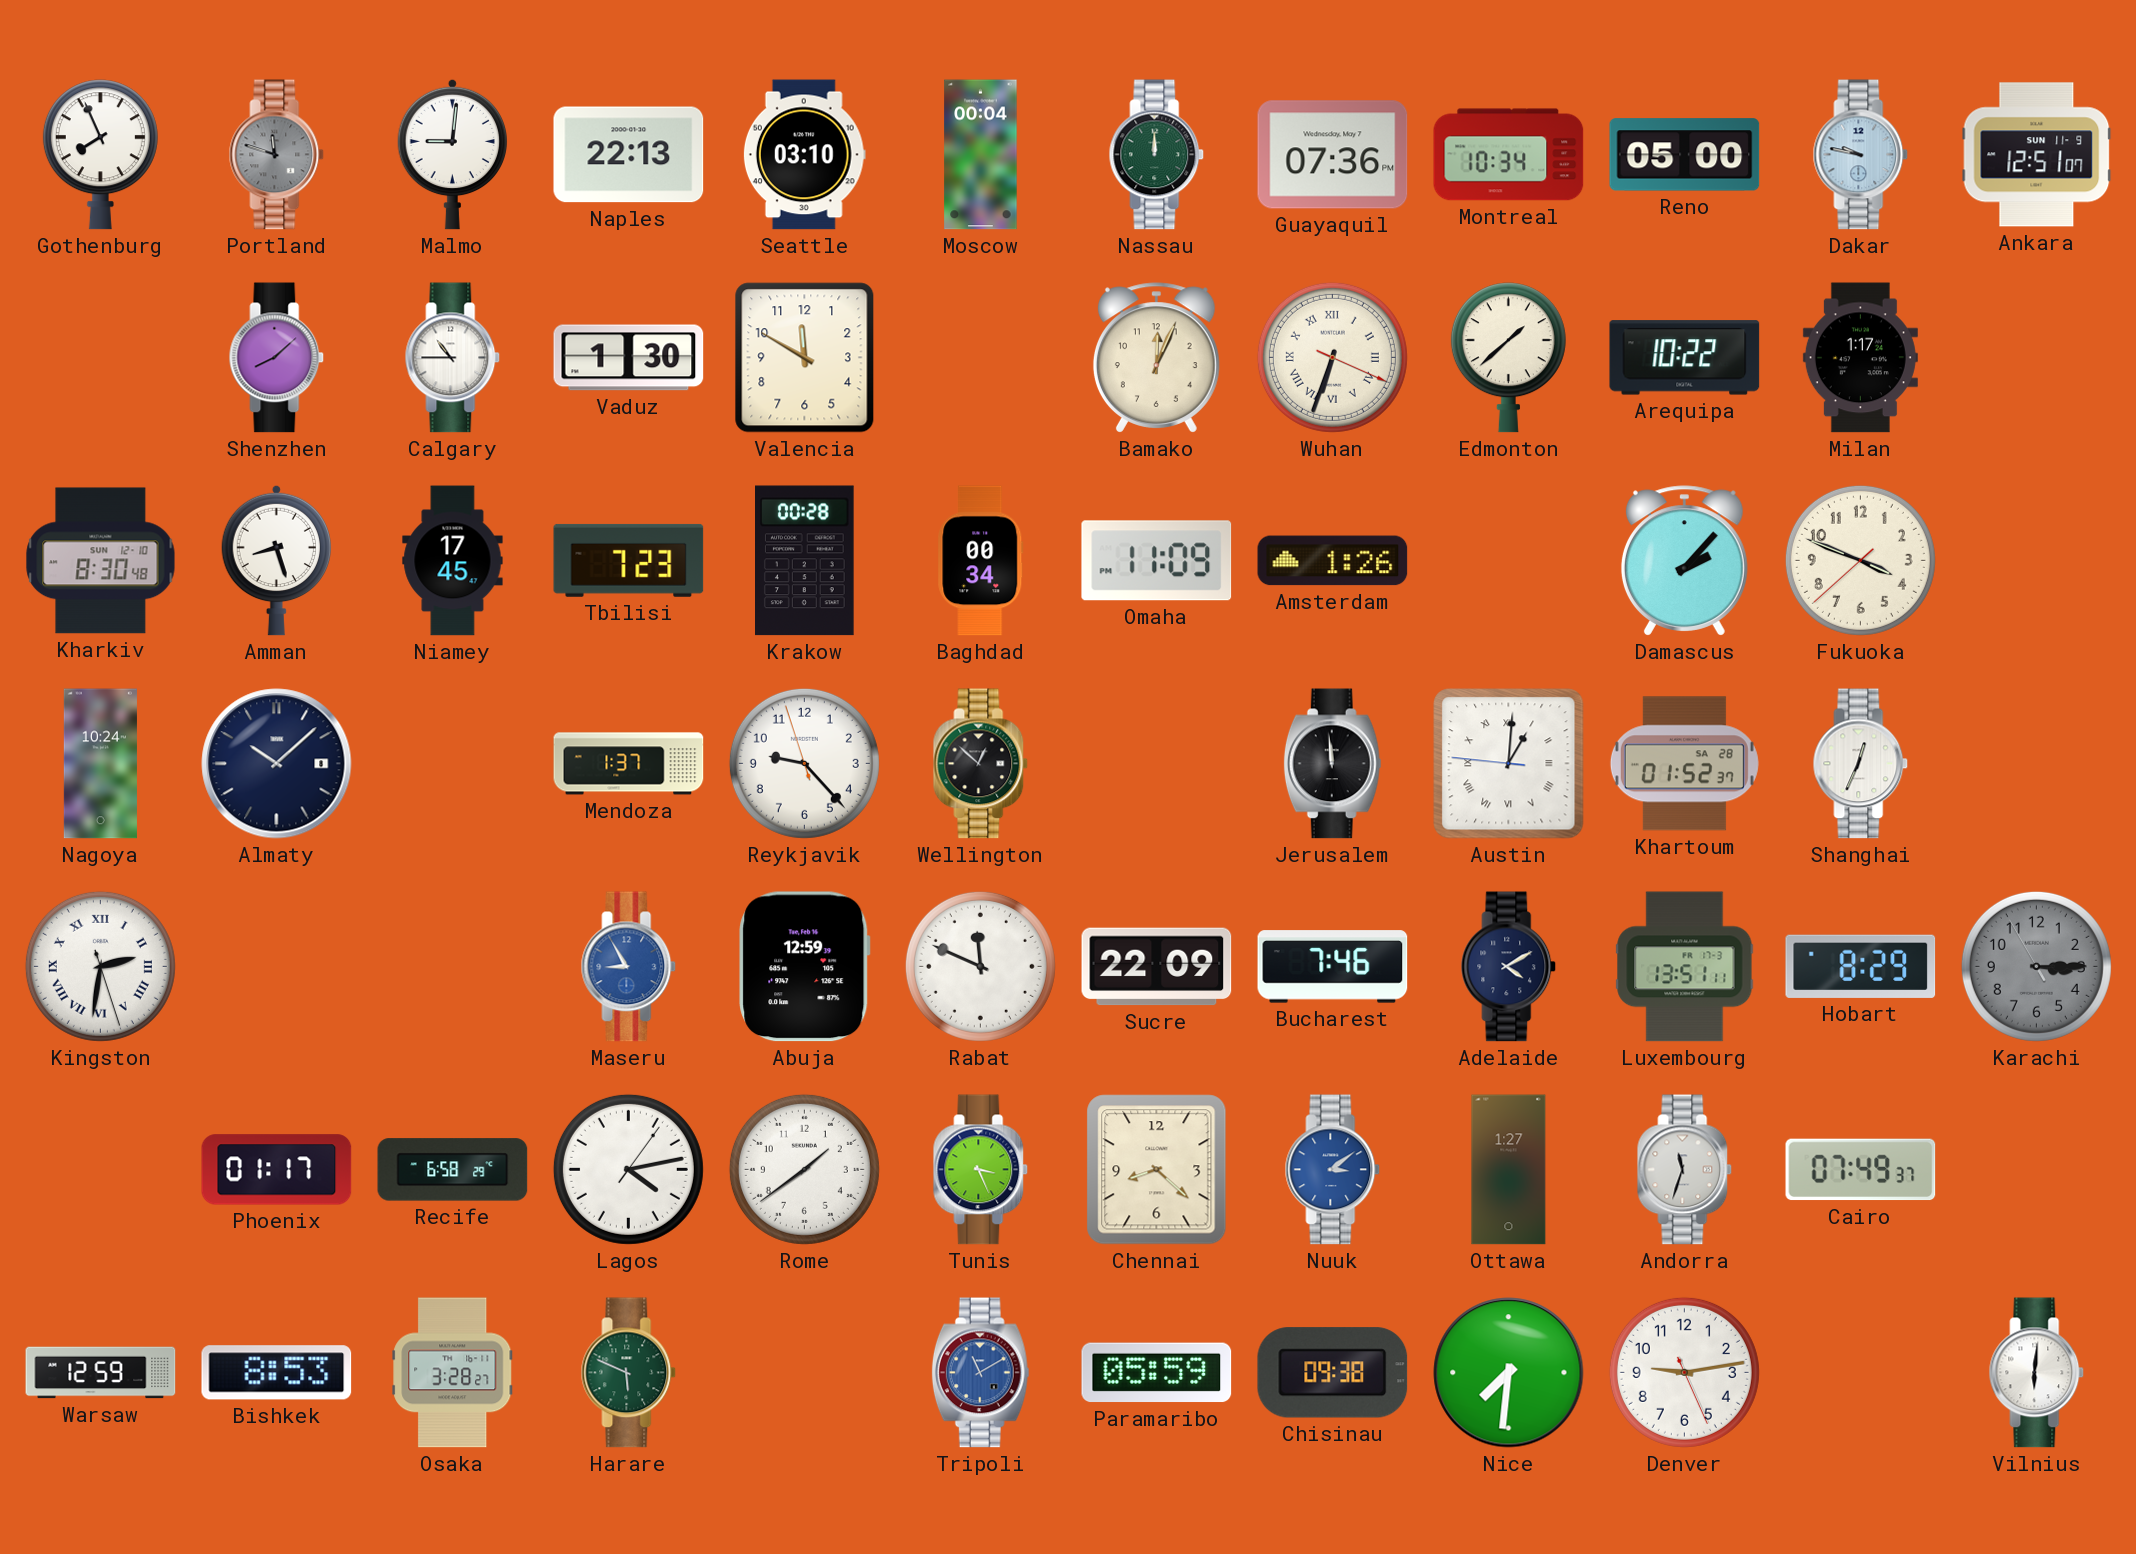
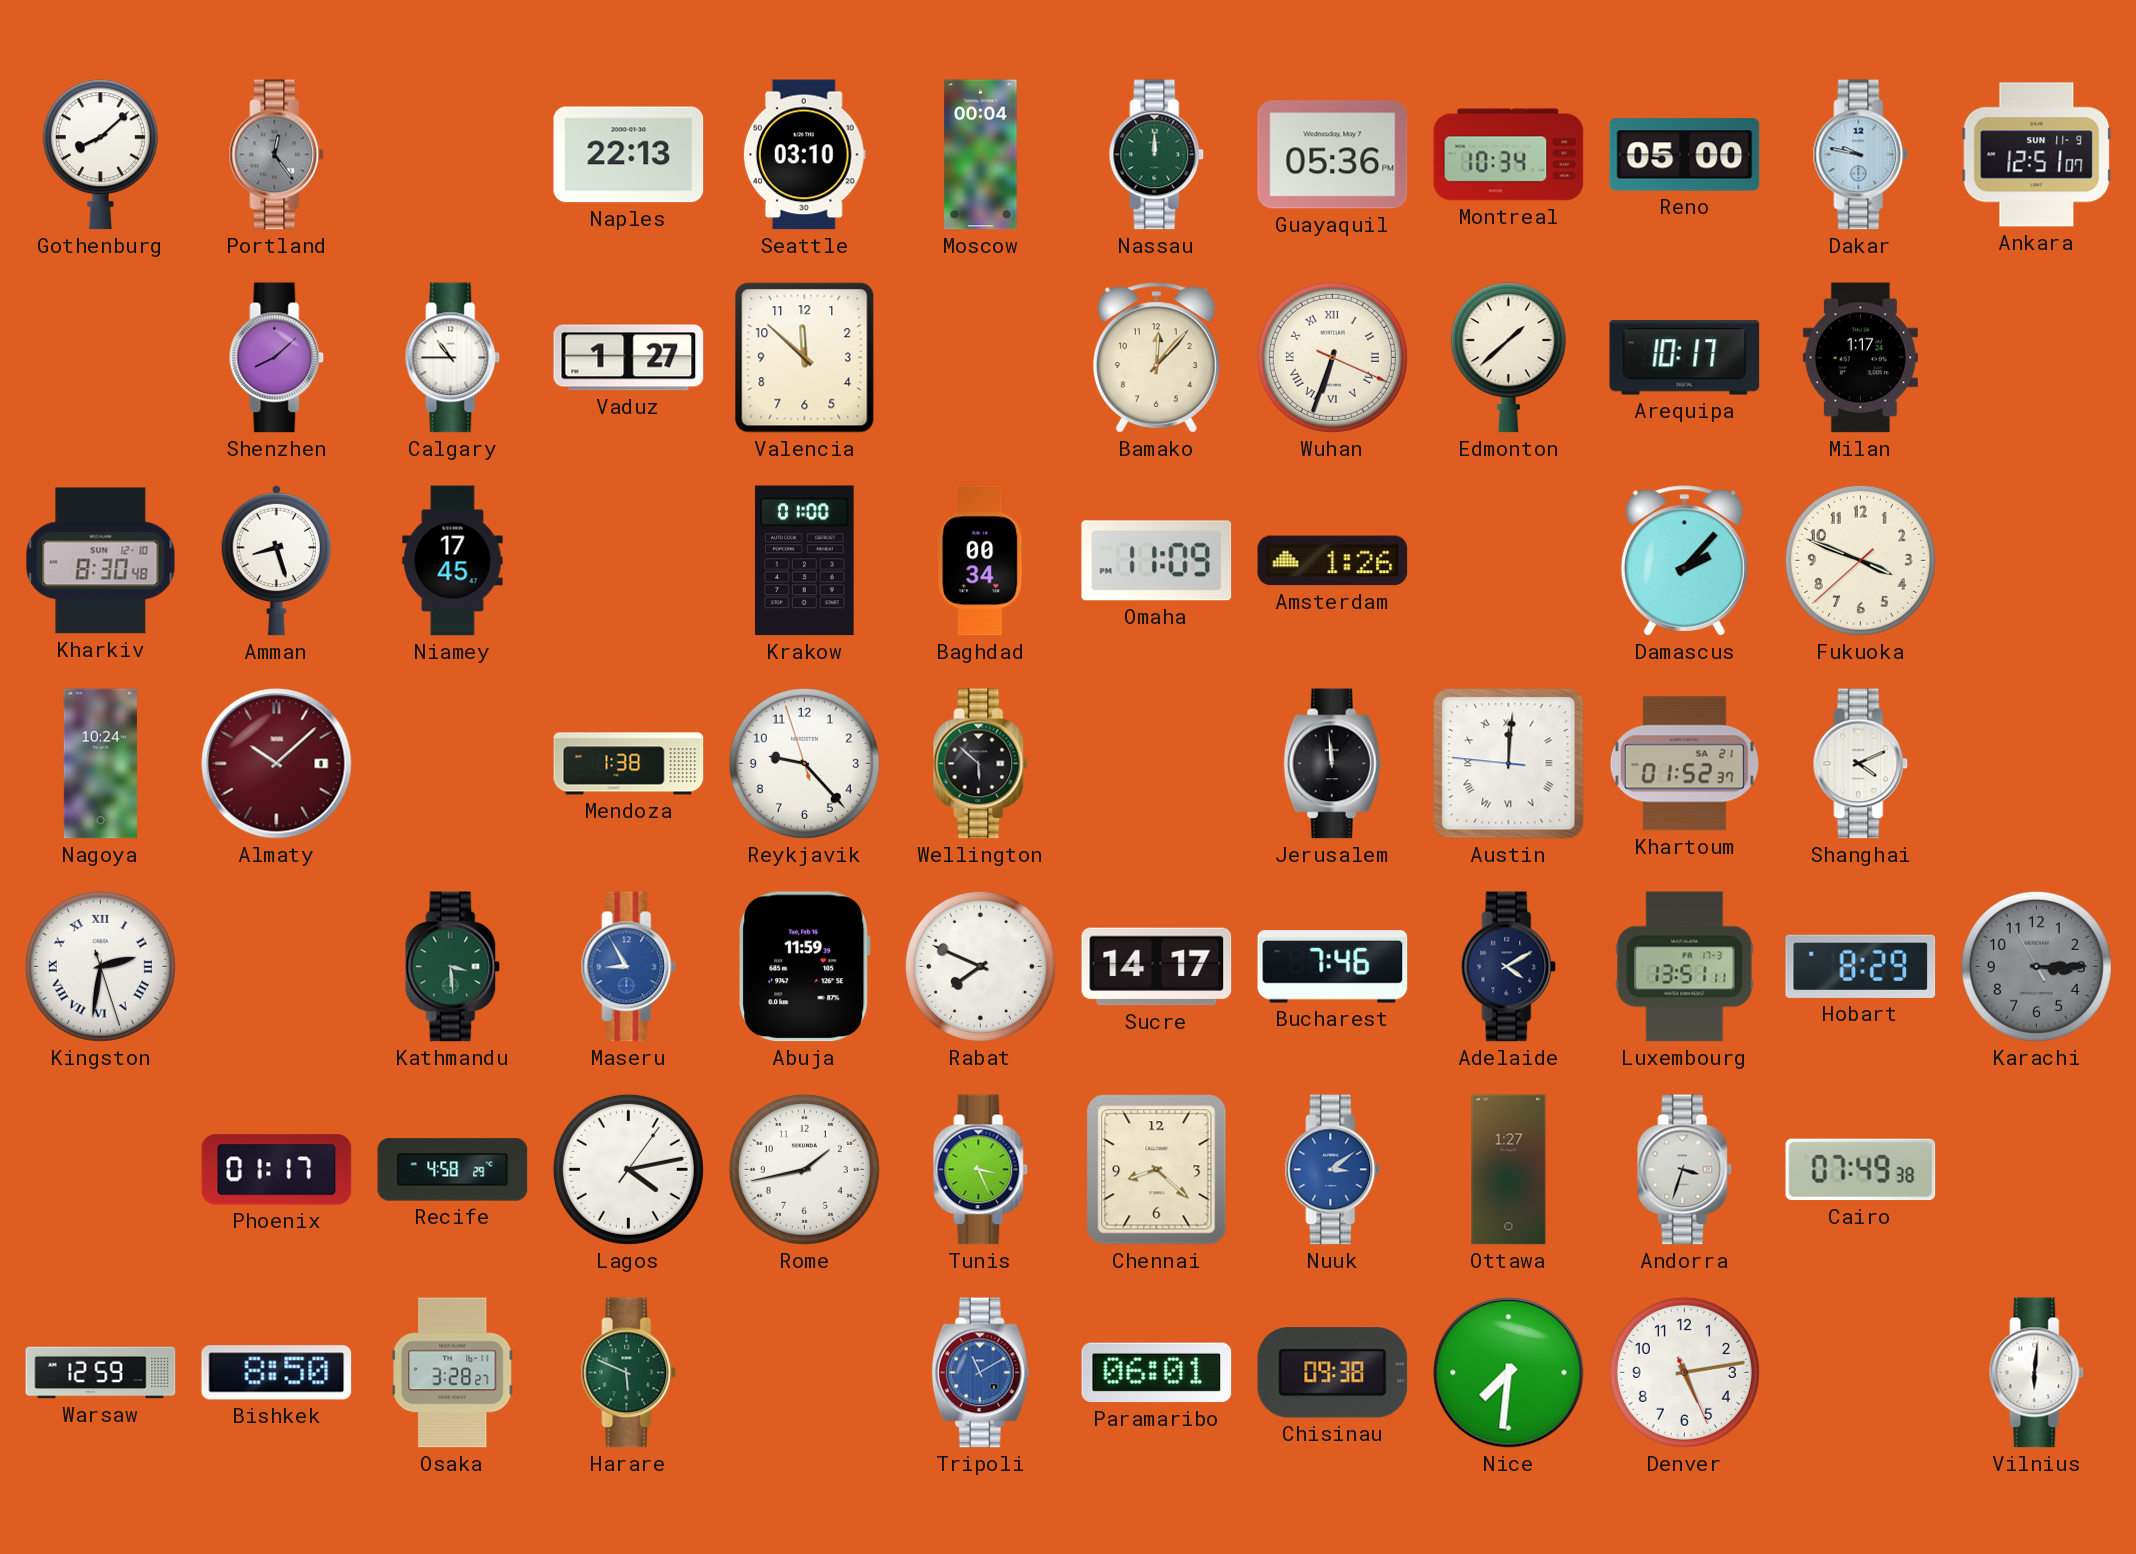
Gothenburg: 7:56 -> 8:08 (100, 155)
Portland: 11:48 -> 12:24 (277, 155)
Malmo: 9:01 -> none (452, 154)
Guayaquil: 07:36 -> 05:36 (1333, 155)
Vaduz: 1:30 -> 1:27 (629, 358)
Valencia: 11:50 -> 11:52 (805, 358)
Bamako: 12:04 -> 12:07 (1156, 358)
Arequipa: 10:22 -> 10:17 (1685, 358)
Tbilisi: 7:23 -> none (629, 560)
Krakow: 00:28 -> 01:00 (805, 561)
Almaty dial: navy -> burgundy (277, 764)
Mendoza: 1:37 -> 1:38 (629, 764)
Wellington: 12:52 -> 5:52 (981, 764)
Austin: 1:00 -> 12:00 (1509, 764)
Khartoum date: SA 28 -> SA 21 (1684, 764)
Shanghai: 12:34 -> 4:11 (1861, 764)
Kathmandu: none -> 3:29 (453, 967)
Abuja: 12:59 -> 11:59 (805, 967)
Rabat: 11:49 -> 7:49 (980, 966)
Sucre: 22:09 -> 14:17 (1157, 967)
Recife: 6:58 -> 4:58 (453, 1170)
Rome: 1:39 -> 1:43 (804, 1169)
Andorra: 11:33 -> 3:33 (1685, 1170)
Cairo: 07:49:37 -> 07:49:38 (1861, 1170)
Bishkek: 8:53 -> 8:50 (277, 1373)
Paramaribo: 05:59 -> 06:01 (1157, 1373)
Denver: 9:13 -> 5:13 (1684, 1372)
